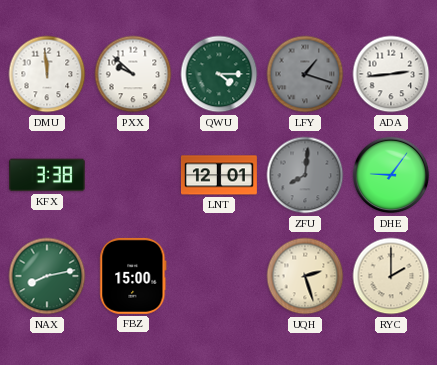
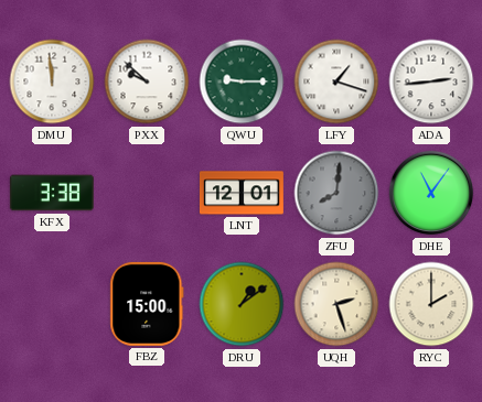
QWU: 4:15 -> 9:15 (242, 82)
LFY dial: grey -> white (336, 82)
DHE: 9:06 -> 11:06 (431, 193)
NAX: 8:13 -> none (47, 276)
DRU: none -> 1:09 (242, 304)
